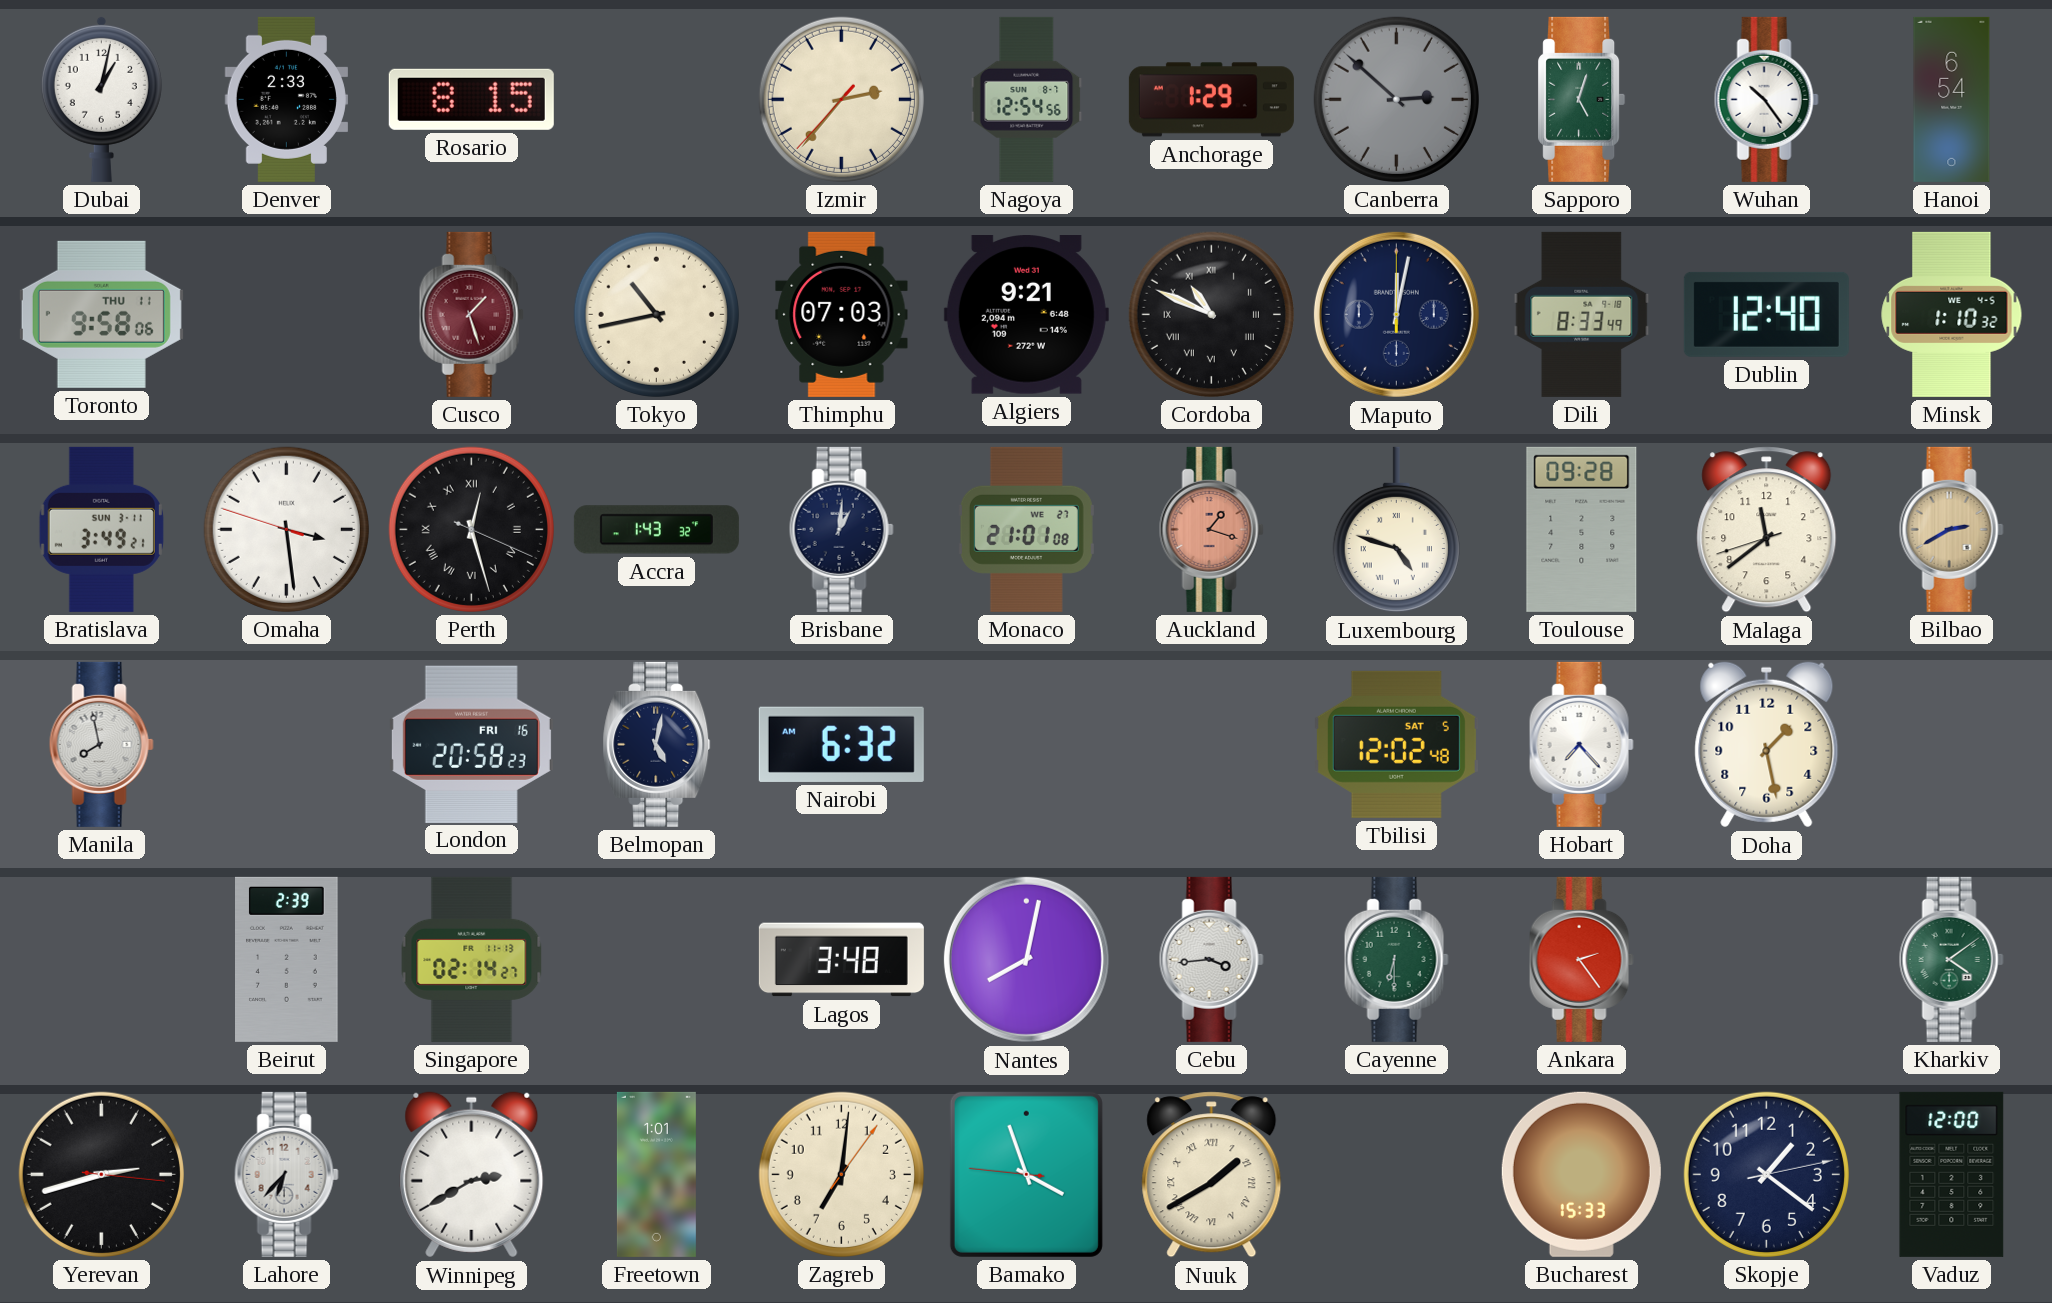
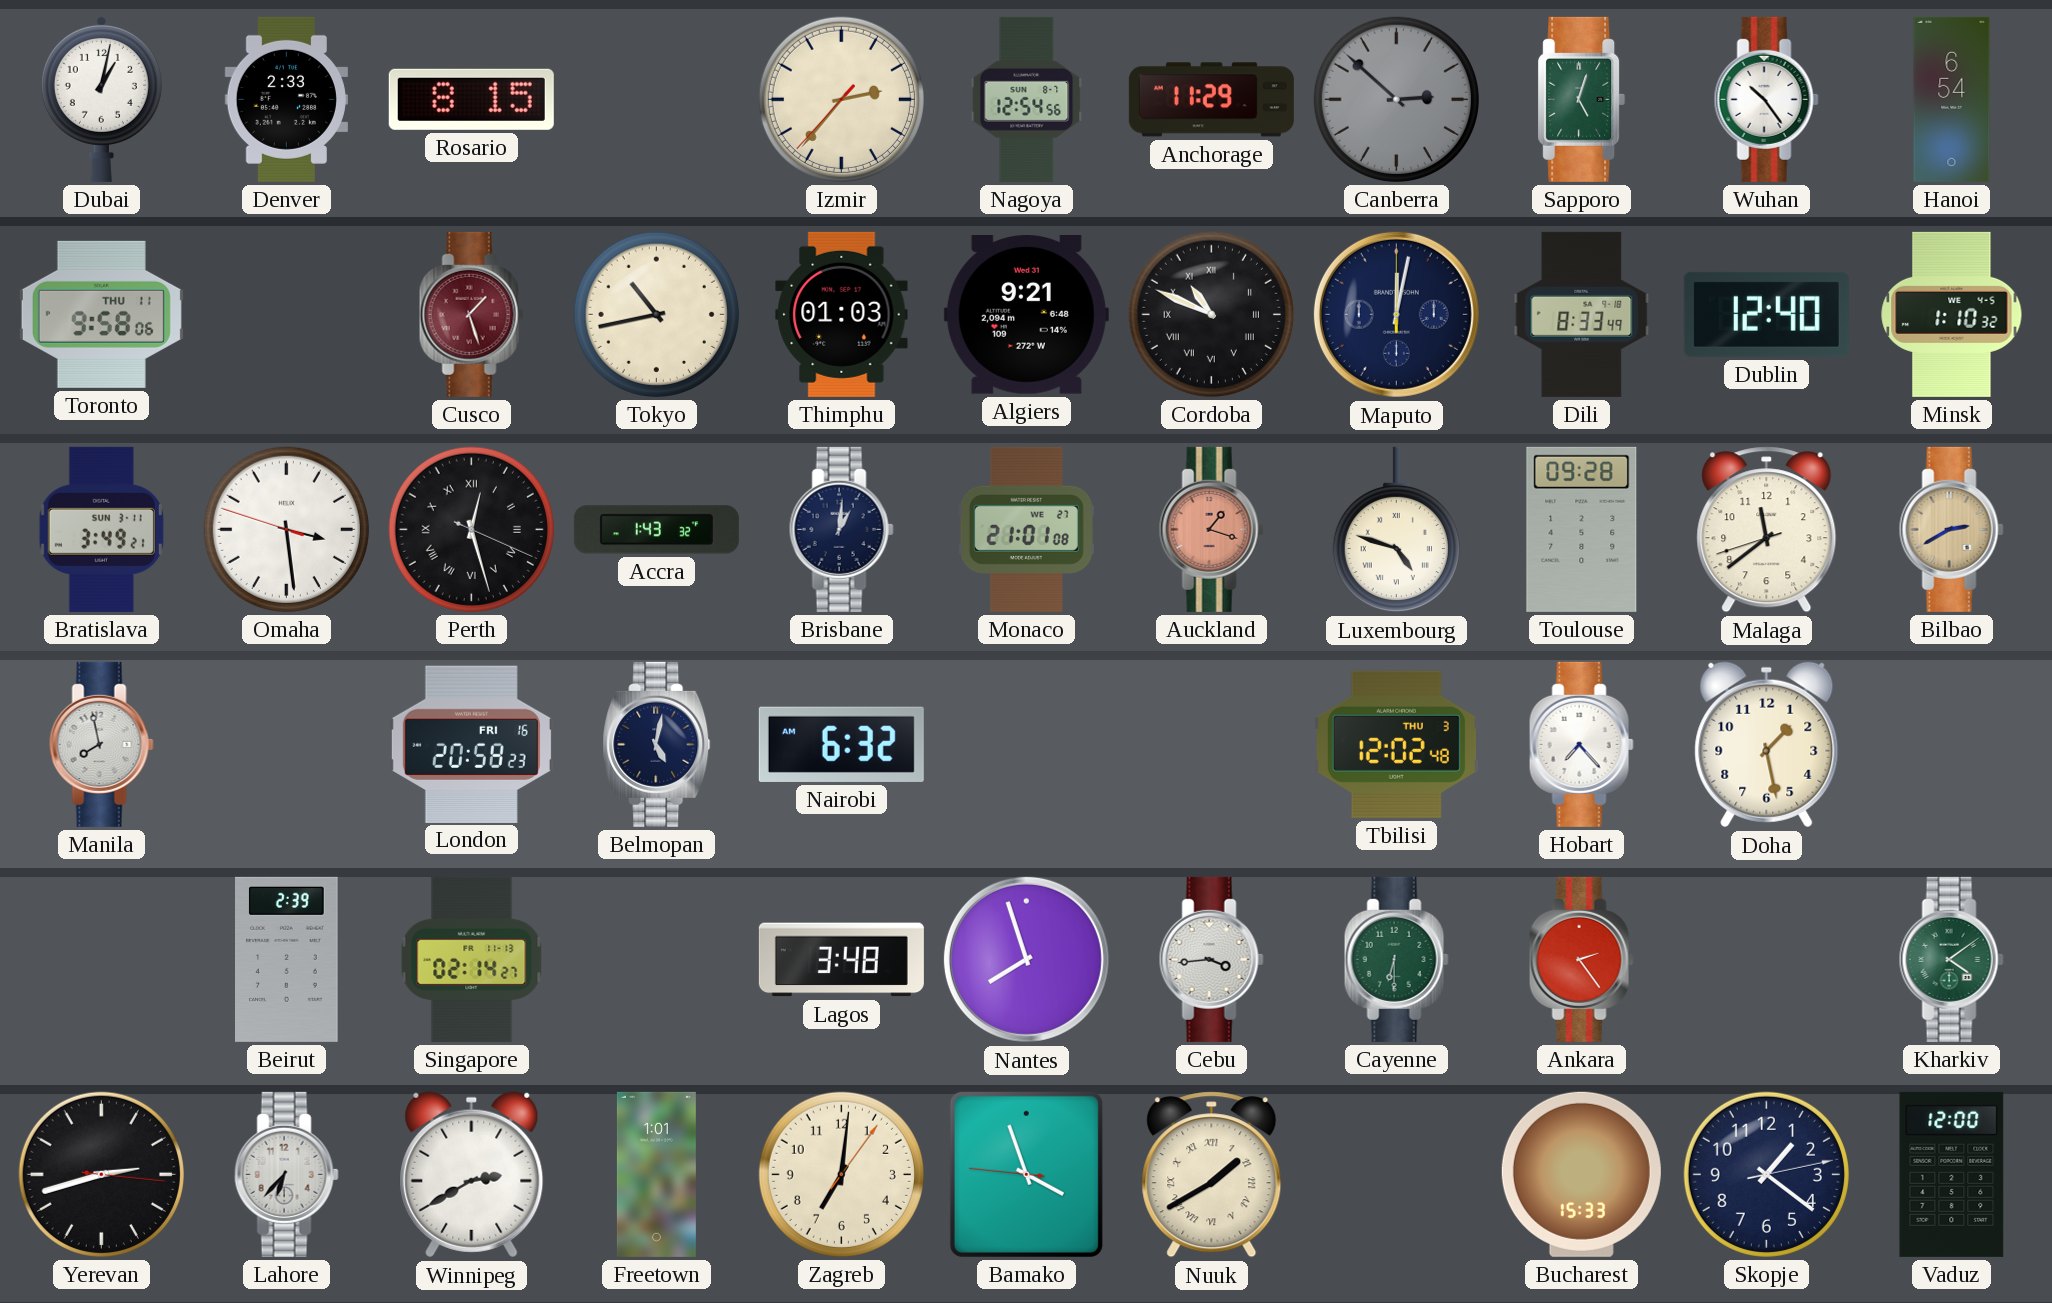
Anchorage: 1:29 -> 11:29 (1211, 100)
Thimphu: 07:03 -> 01:03 (842, 314)
Tbilisi date: SAT 5 -> THU 3 (1396, 744)
Nantes: 8:02 -> 7:57 (1026, 959)
